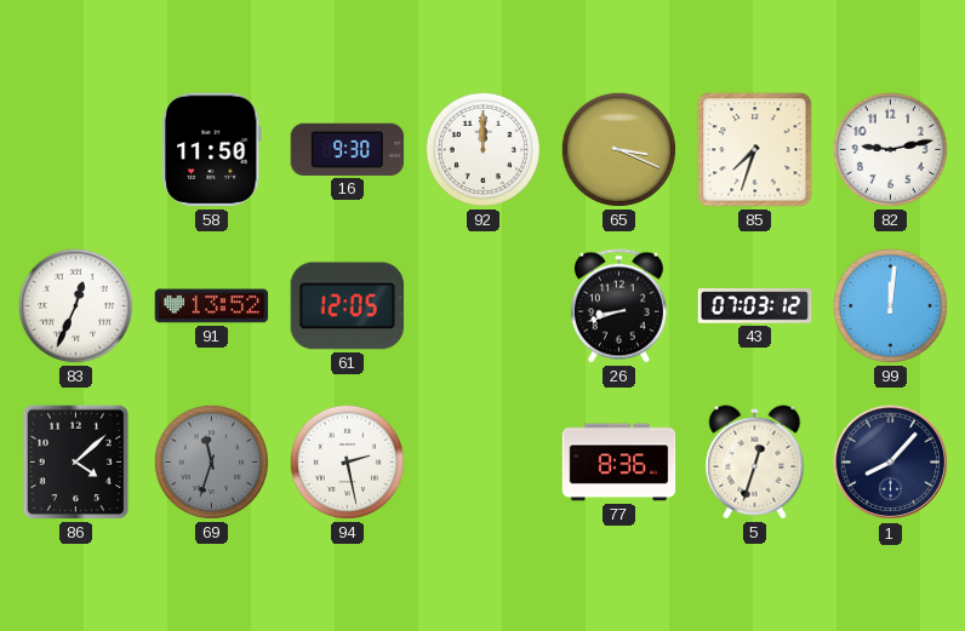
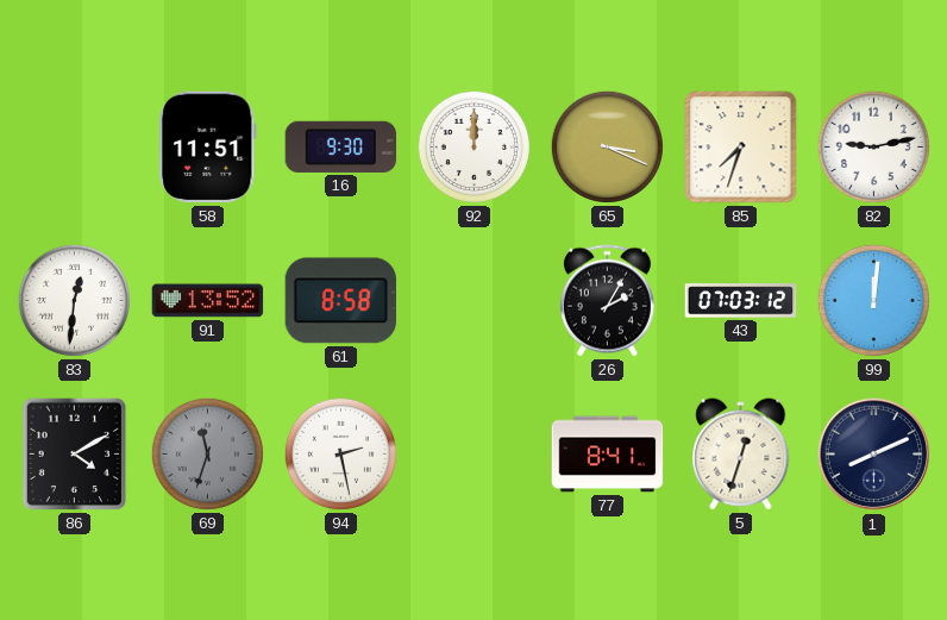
58: 11:50 -> 11:51 (208, 148)
83: 12:34 -> 12:31 (74, 300)
61: 12:05 -> 8:58 (340, 301)
26: 8:42 -> 2:05 (607, 301)
86: 4:08 -> 4:10 (75, 455)
77: 8:36 -> 8:41 (608, 455)
1: 8:07 -> 8:11 (874, 455)
